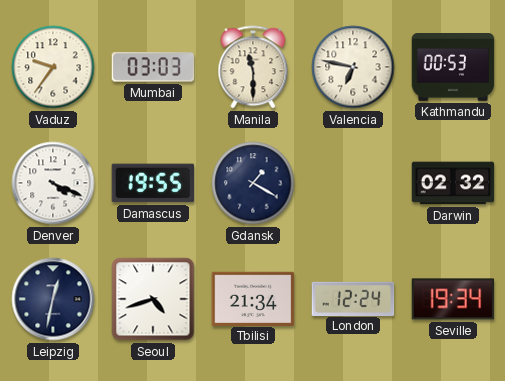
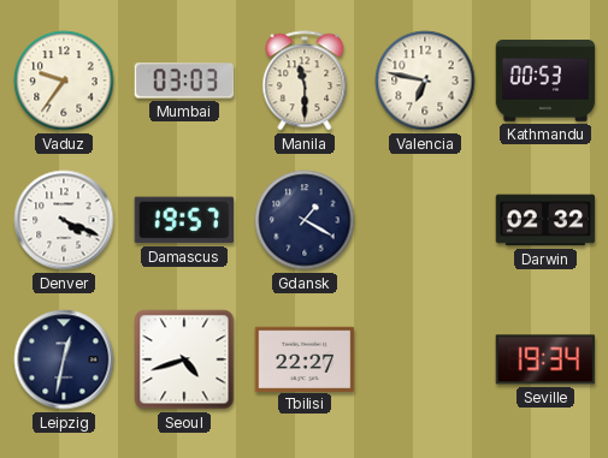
Damascus: 19:55 -> 19:57 (184, 220)
Tbilisi: 21:34 -> 22:27 (305, 358)
London: 12:24 -> none (353, 298)
